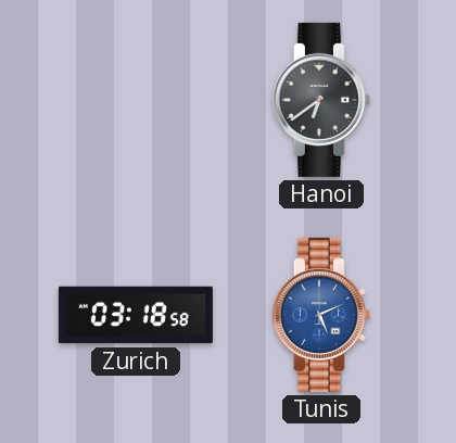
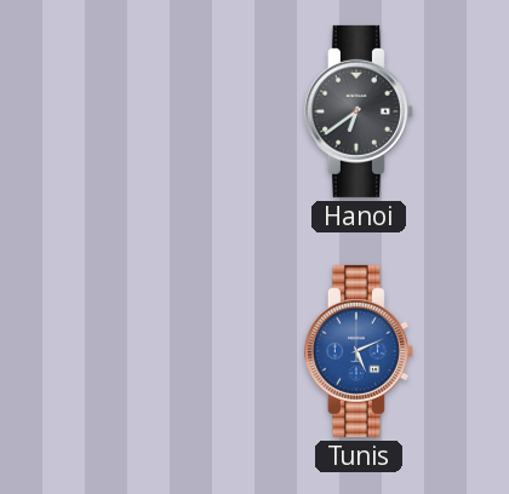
Zurich: 03:18 -> none (136, 315)
